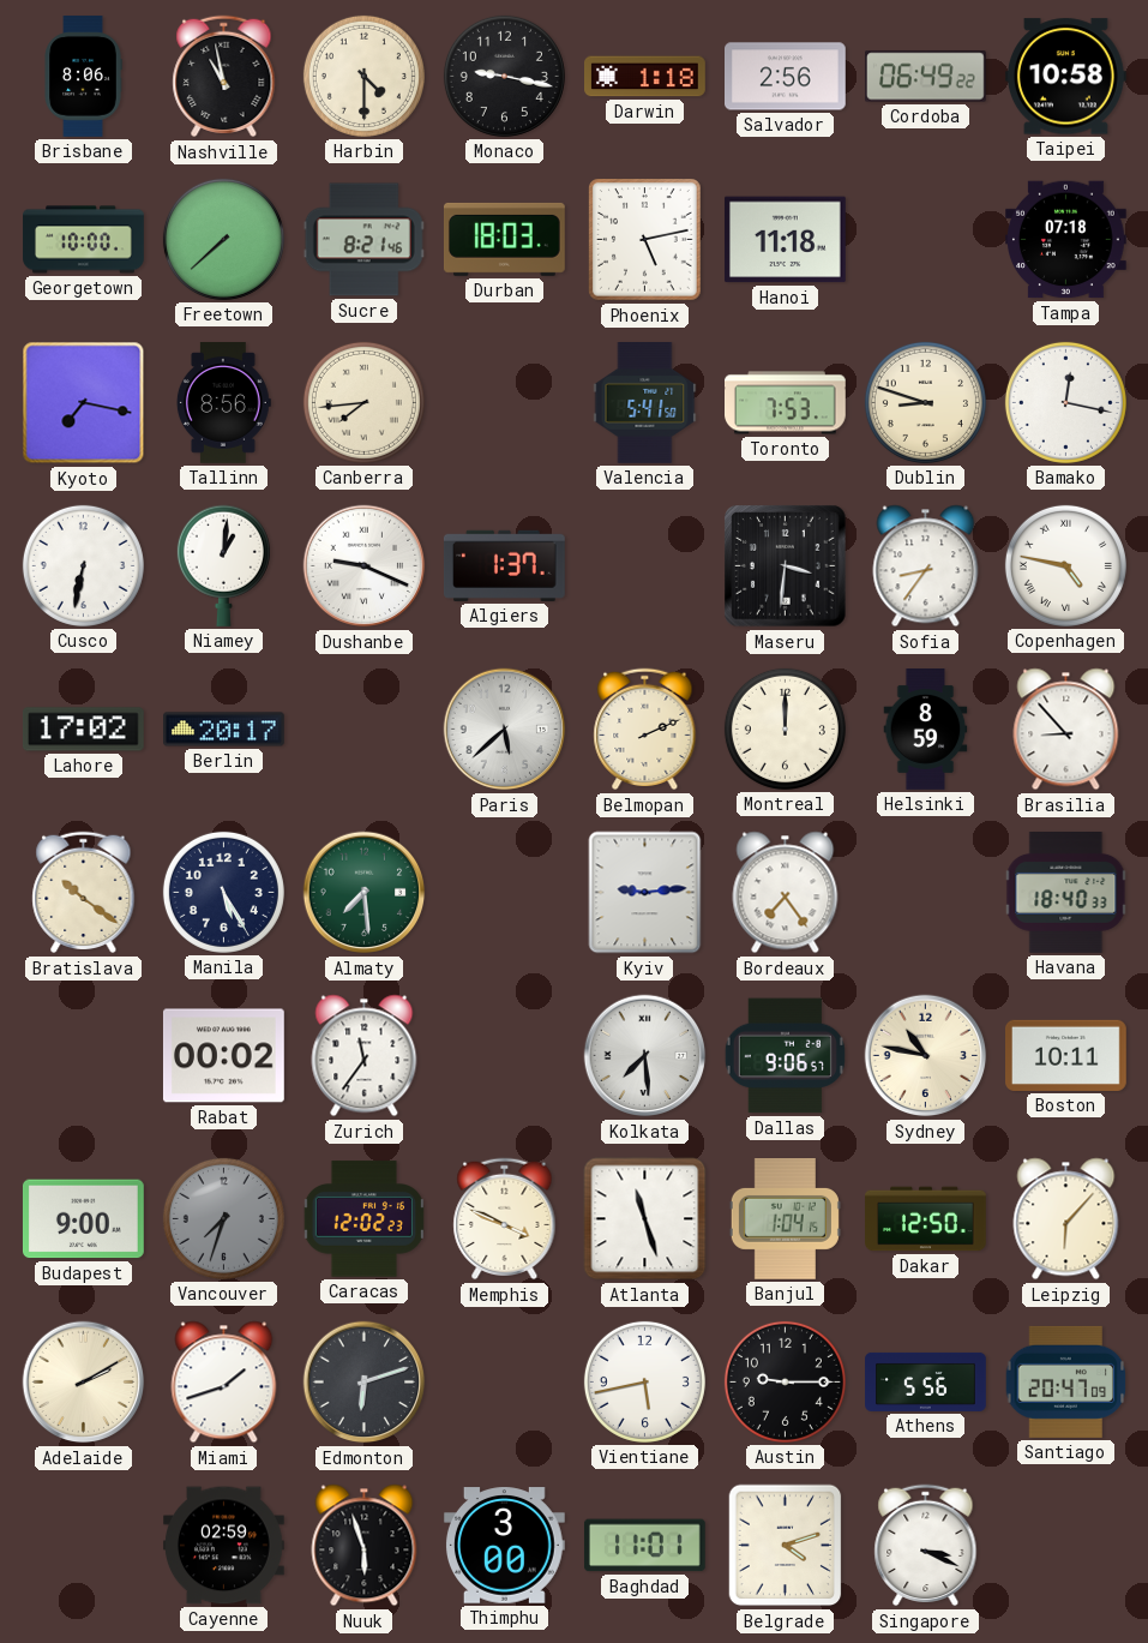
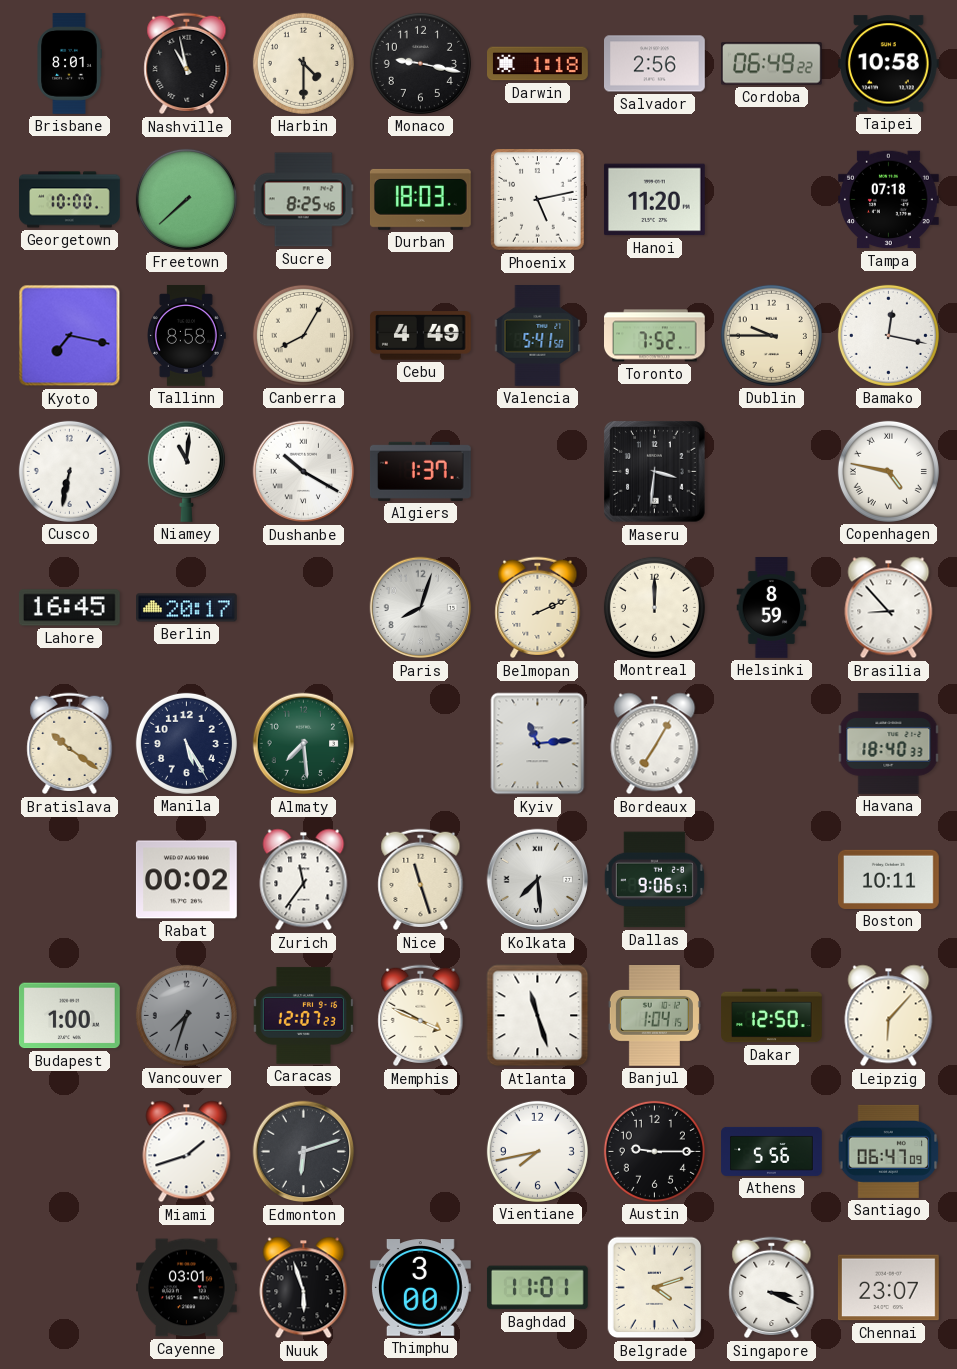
Brisbane: 8:06 -> 8:01 (69, 64)
Sucre: 8:21 -> 8:25 (303, 200)
Hanoi: 11:18 -> 11:20 (654, 200)
Tallinn: 8:56 -> 8:58 (186, 336)
Canberra: 7:44 -> 8:05 (303, 335)
Cebu: none -> 4:49 (420, 336)
Toronto: 7:53 -> 7:52 (655, 336)
Dublin: 8:48 -> 9:45 (771, 335)
Niamey: 1:01 -> 11:01 (186, 471)
Dushanbe: 9:19 -> 10:20 (304, 472)
Sofia: 8:36 -> none (926, 566)
Lahore: 17:02 -> 16:45 (69, 608)
Paris: 5:38 -> 8:03 (421, 608)
Kyiv: 9:14 -> 11:14 (538, 744)
Bordeaux: 7:24 -> 7:05 (655, 744)
Nice: none -> 11:27 (421, 880)
Sydney: 10:47 -> none (926, 1056)
Budapest: 9:00 -> 1:00 (69, 1016)
Caracas: 12:02 -> 12:07 (303, 1016)
Adelaide: 2:10 -> none (84, 1383)
Vientiane: 5:43 -> 7:43 (537, 1151)
Santiago: 20:47 -> 06:47 (889, 1151)
Cayenne: 02:59 -> 03:01 (187, 1288)
Chennai: none -> 23:07 (888, 1288)
